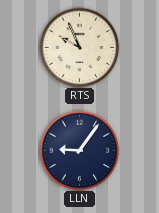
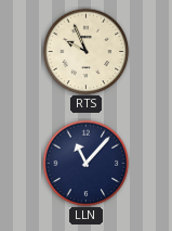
LLN: 9:06 -> 11:07 (85, 163)
